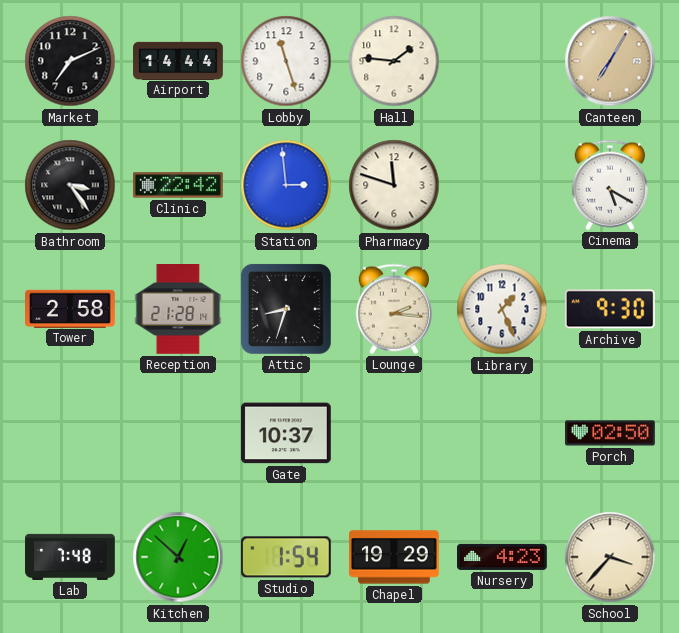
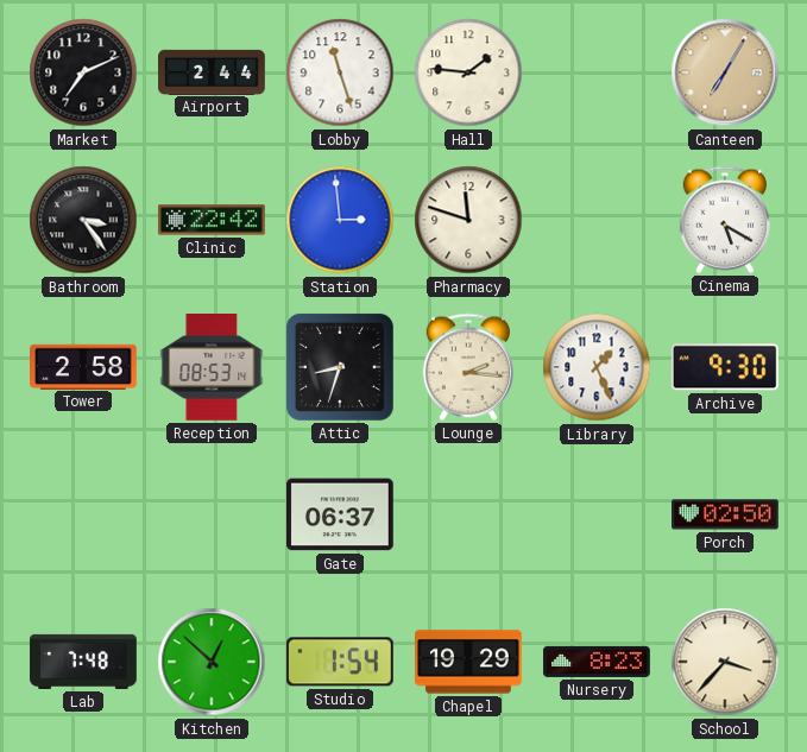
Airport: 14:44 -> 2:44 (212, 71)
Reception: 21:28 -> 08:53 (212, 368)
Gate: 10:37 -> 06:37 (341, 514)
Nursery: 4:23 -> 8:23 (598, 662)
